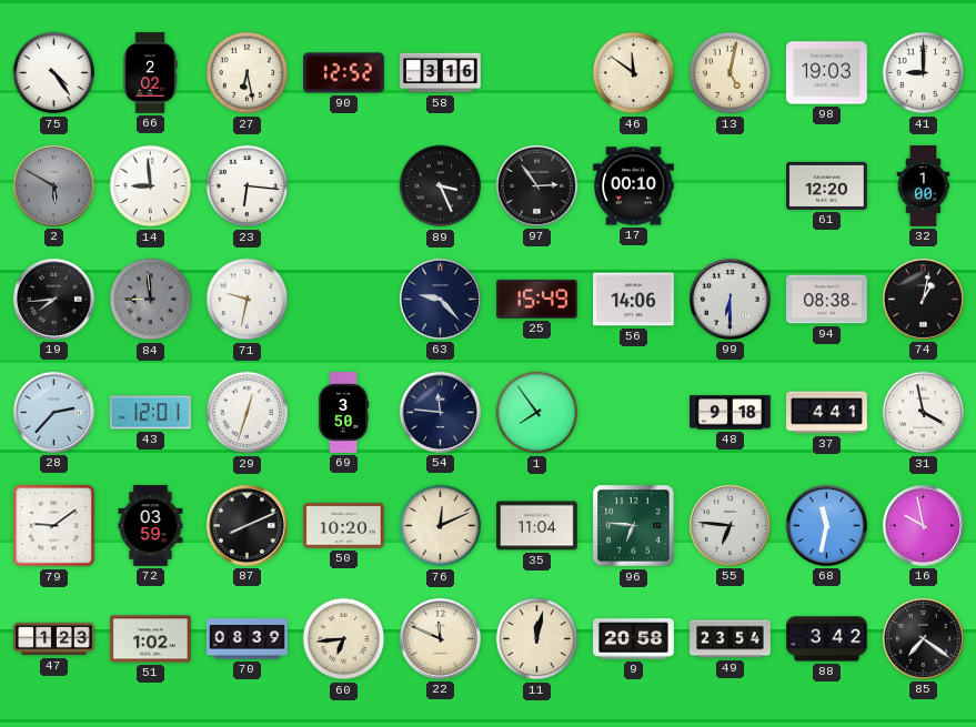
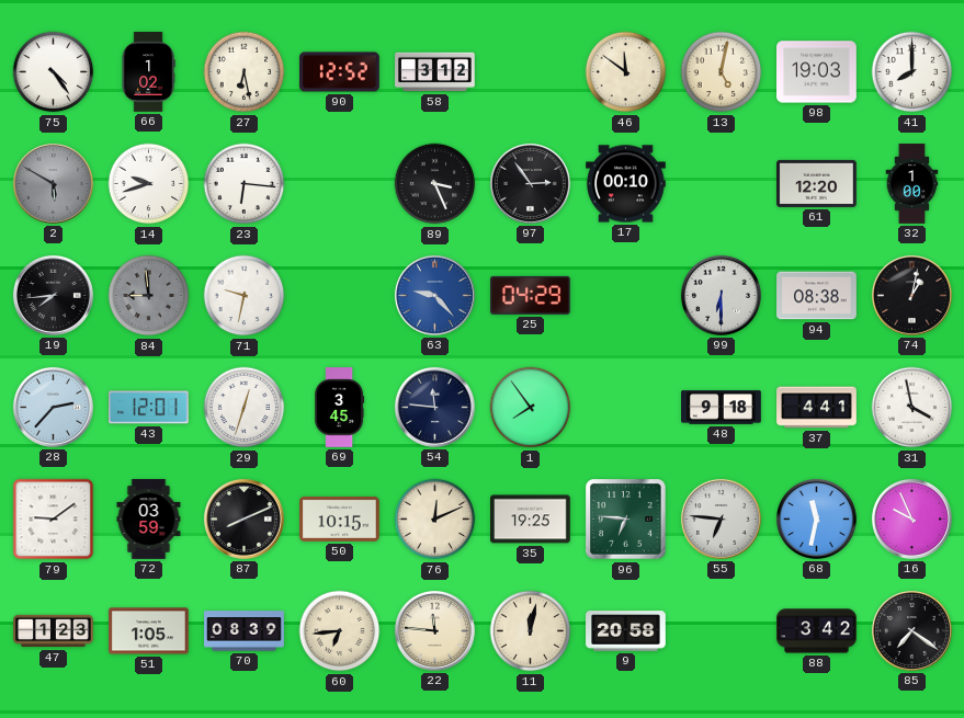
66: 2:02 -> 1:02 (148, 72)
58: 3:16 -> 3:12 (435, 72)
41: 9:00 -> 8:00 (912, 72)
14: 8:59 -> 9:42 (149, 184)
63 dial: navy -> blue (434, 295)
25: 15:49 -> 04:29 (530, 295)
56: 14:06 -> none (634, 300)
69: 3:50 -> 3:45 (340, 408)
50: 10:20 -> 10:15 (340, 518)
35: 11:04 -> 19:25 (531, 520)
16: 9:58 -> 9:56 (911, 518)
51: 1:02 -> 1:05 (149, 631)
22: 11:49 -> 11:46 (434, 630)
49: 23:54 -> none (731, 639)
